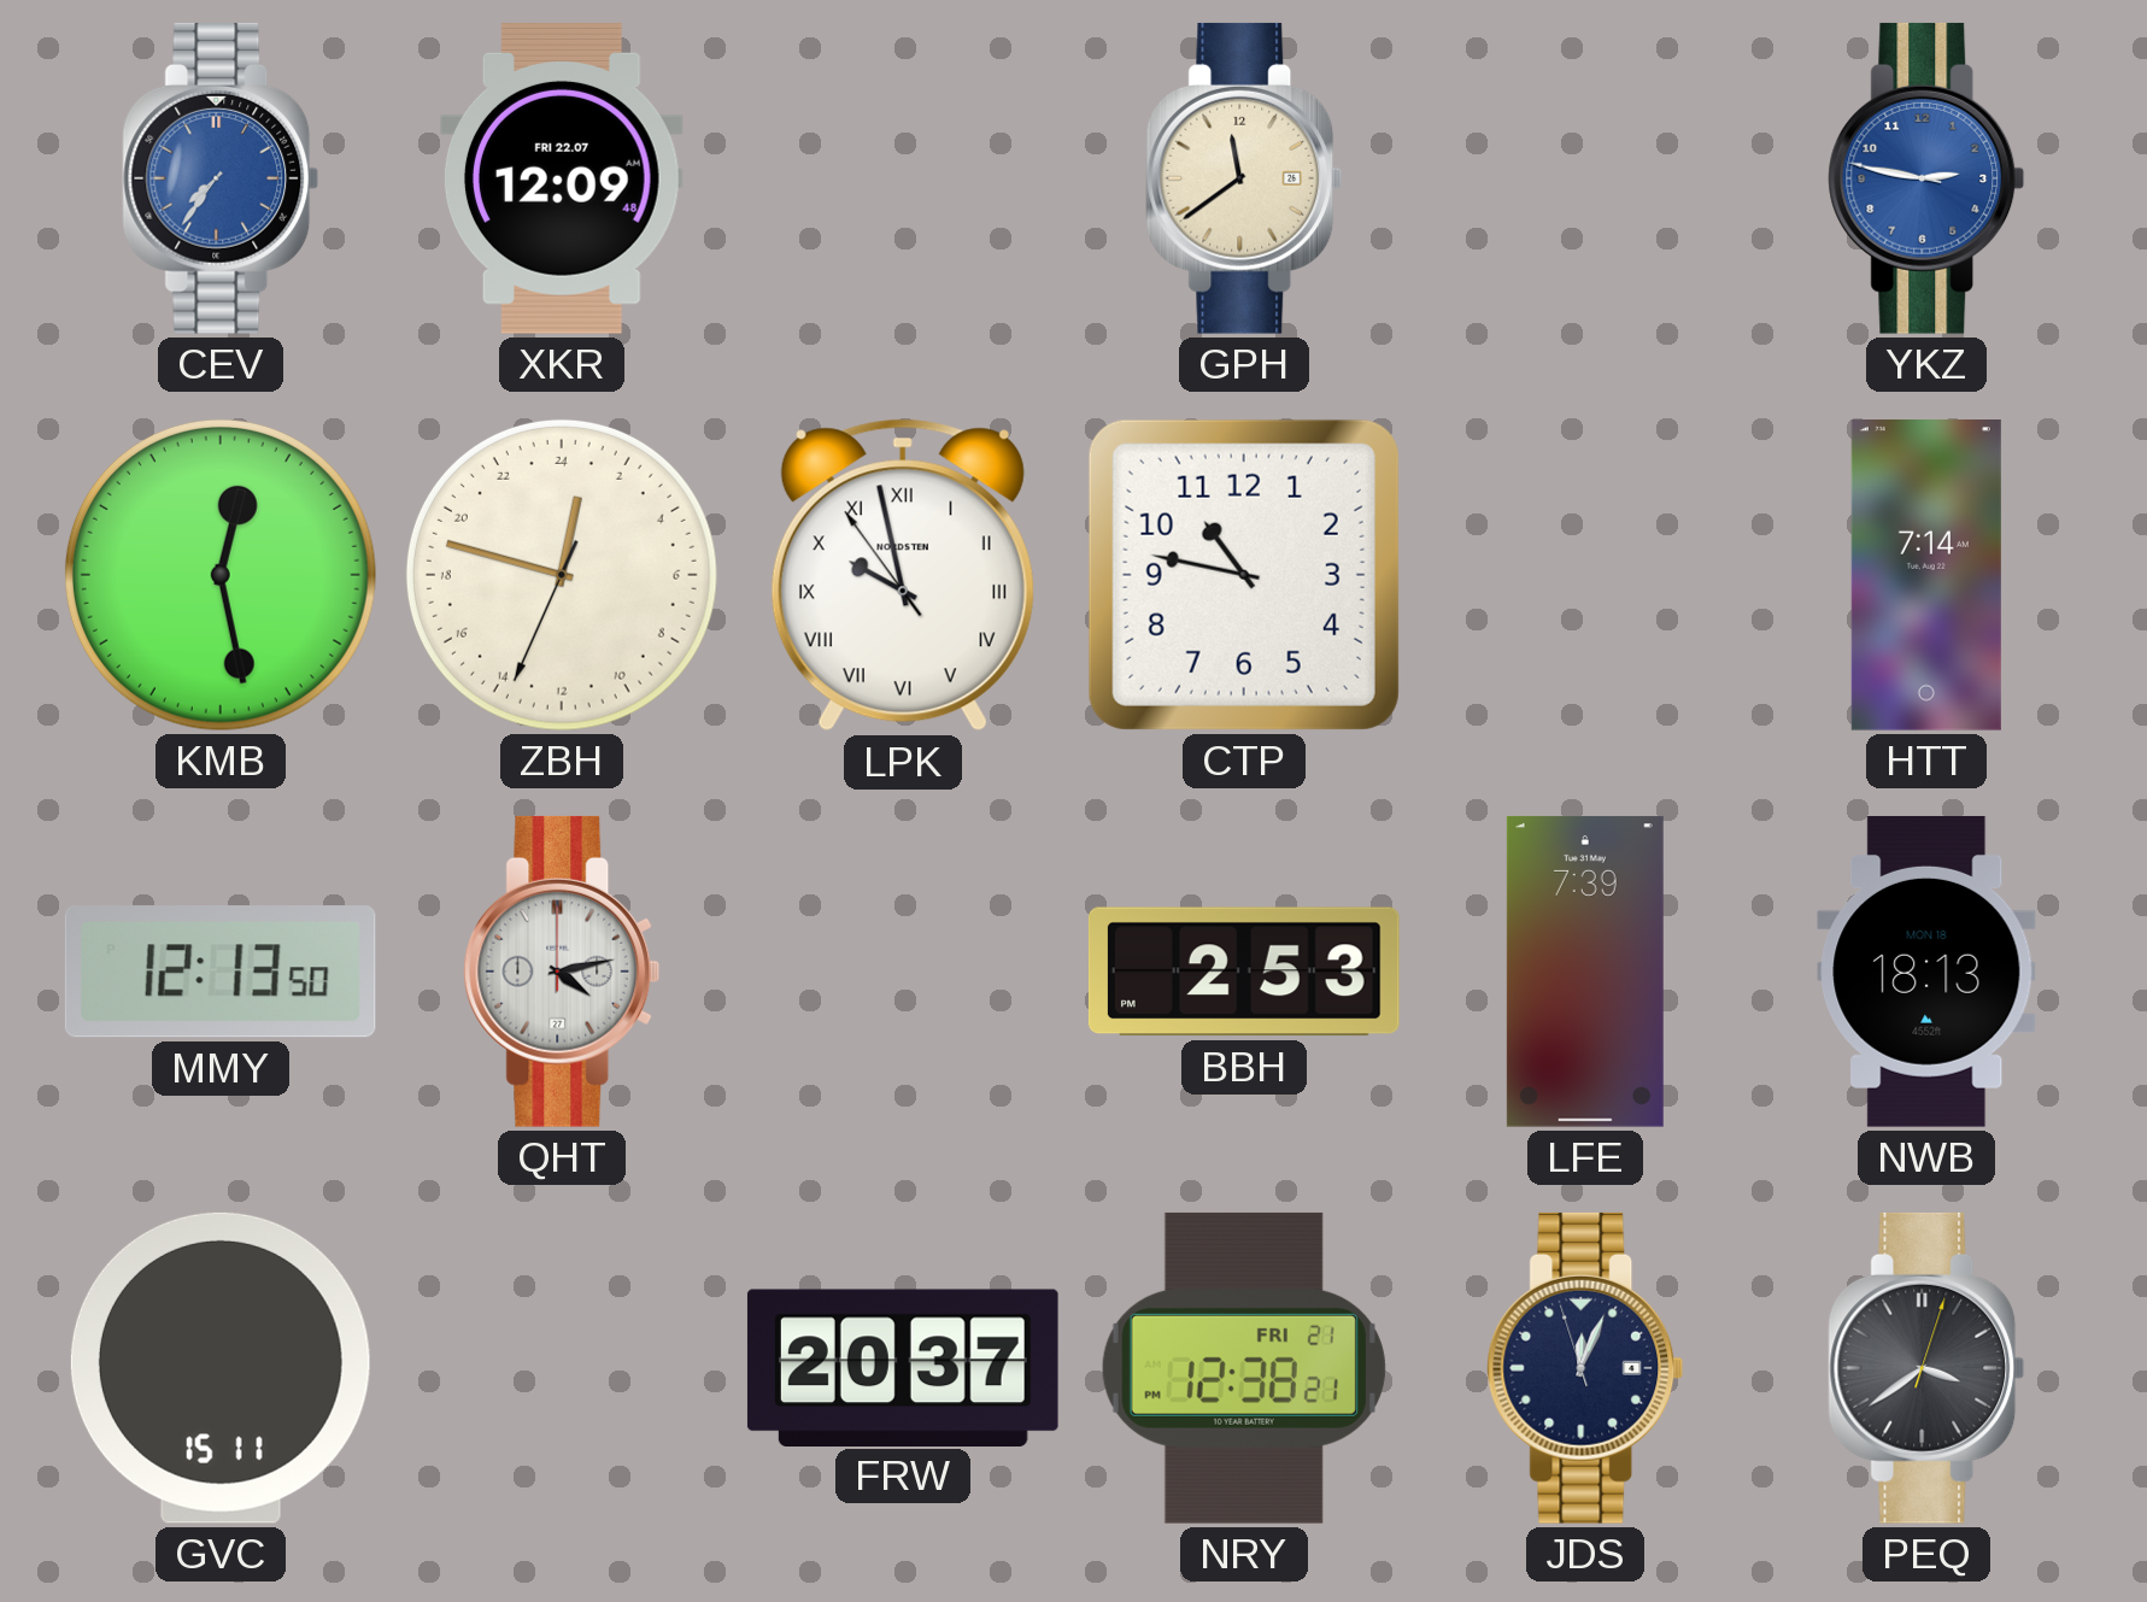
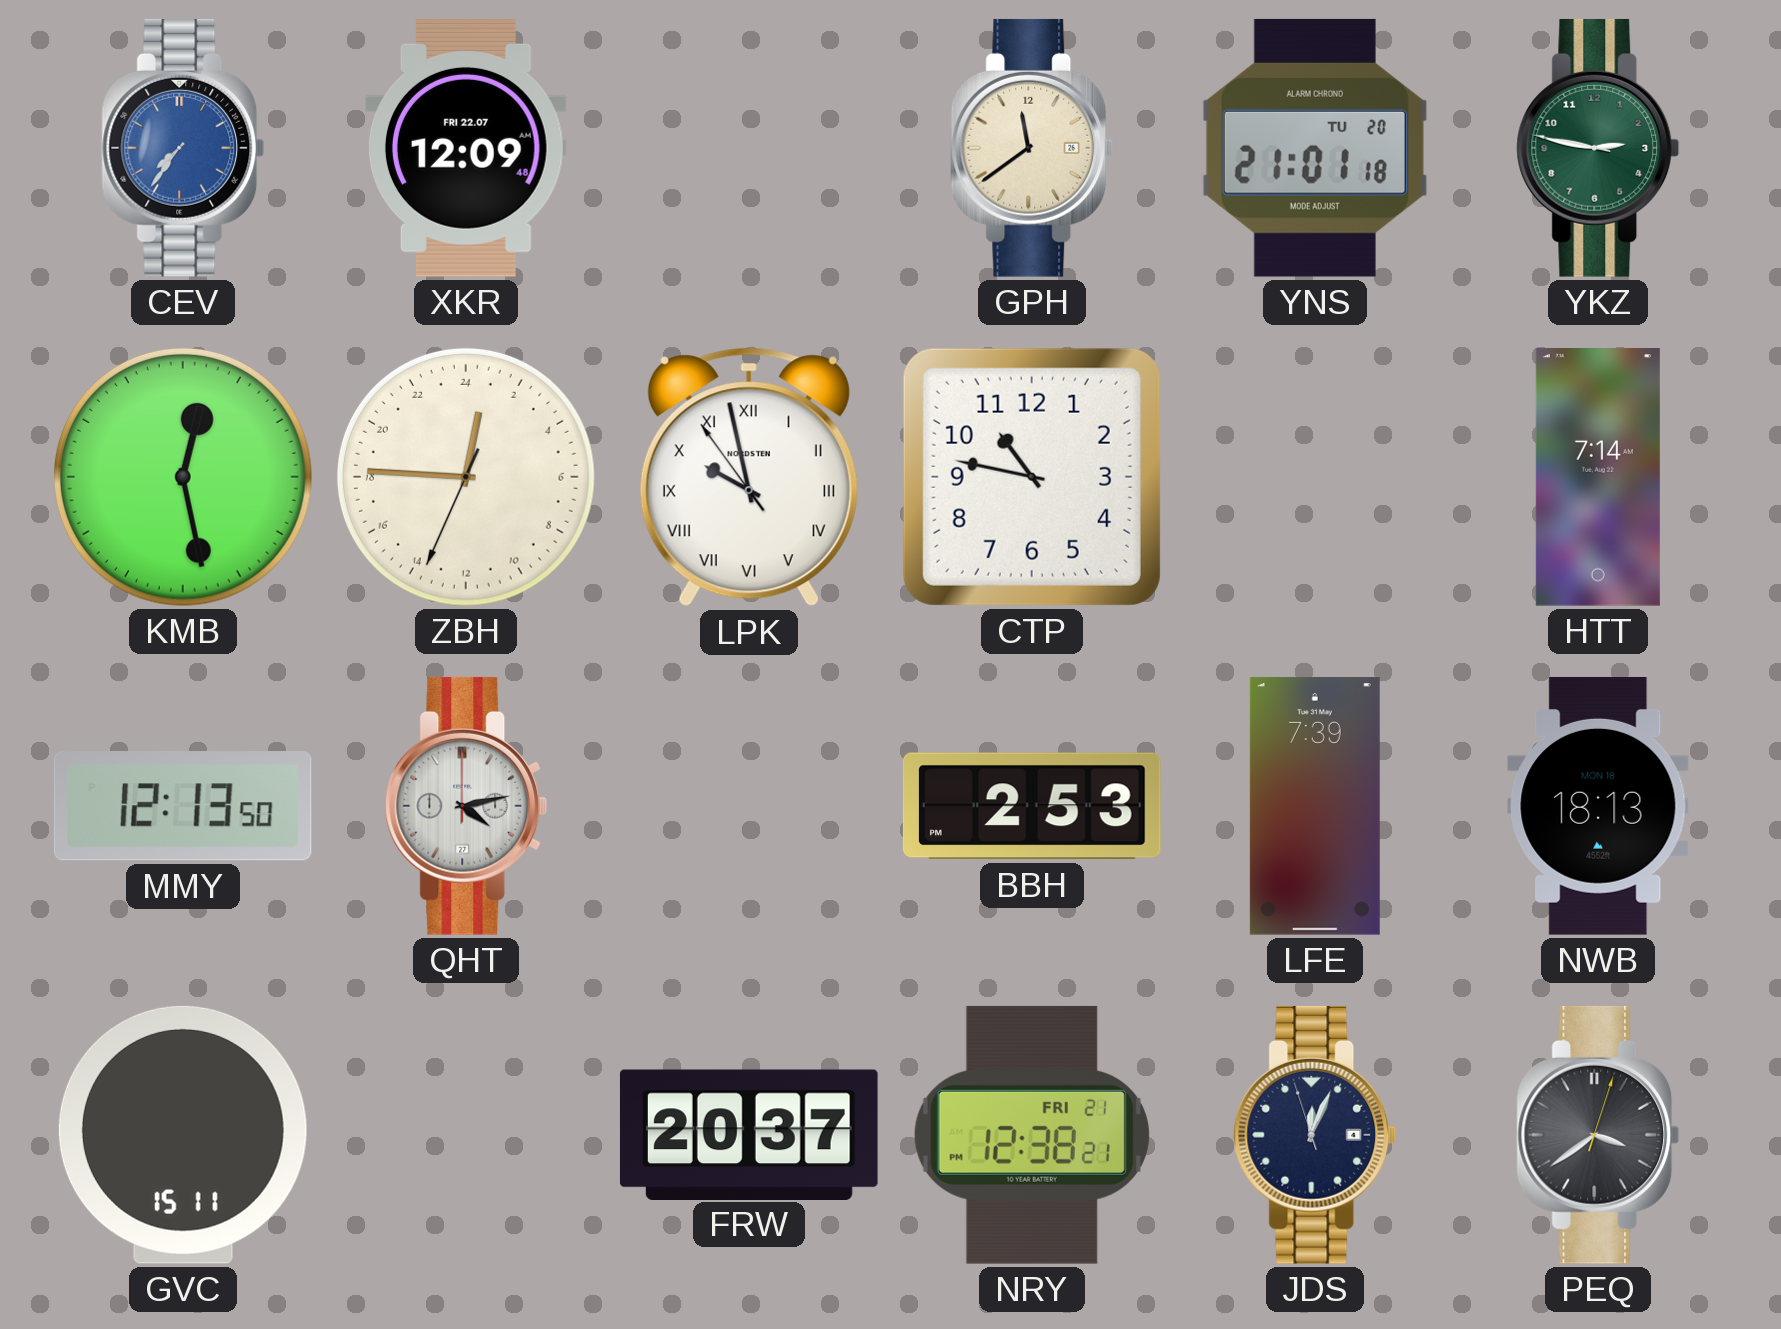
YNS: none -> 21:01 (1315, 148)
YKZ dial: blue -> green (1598, 148)
ZBH: 0:47 -> 0:45 (466, 477)
